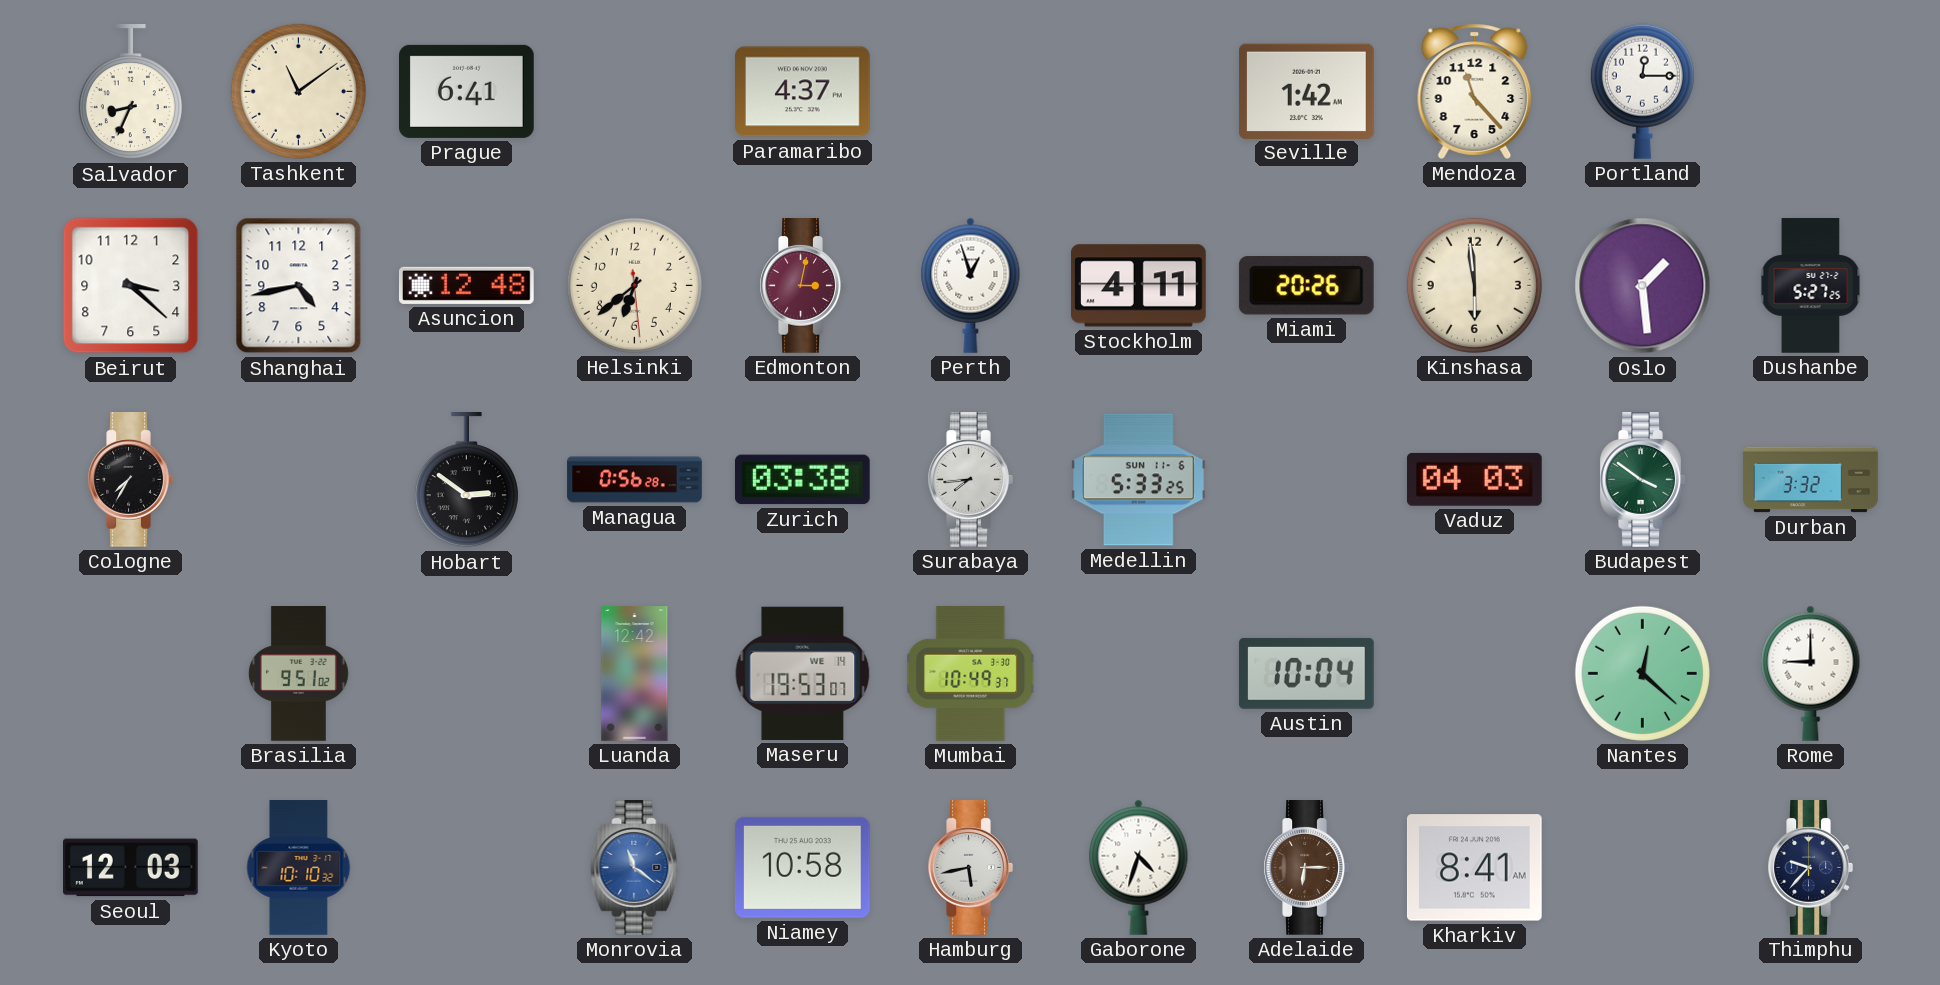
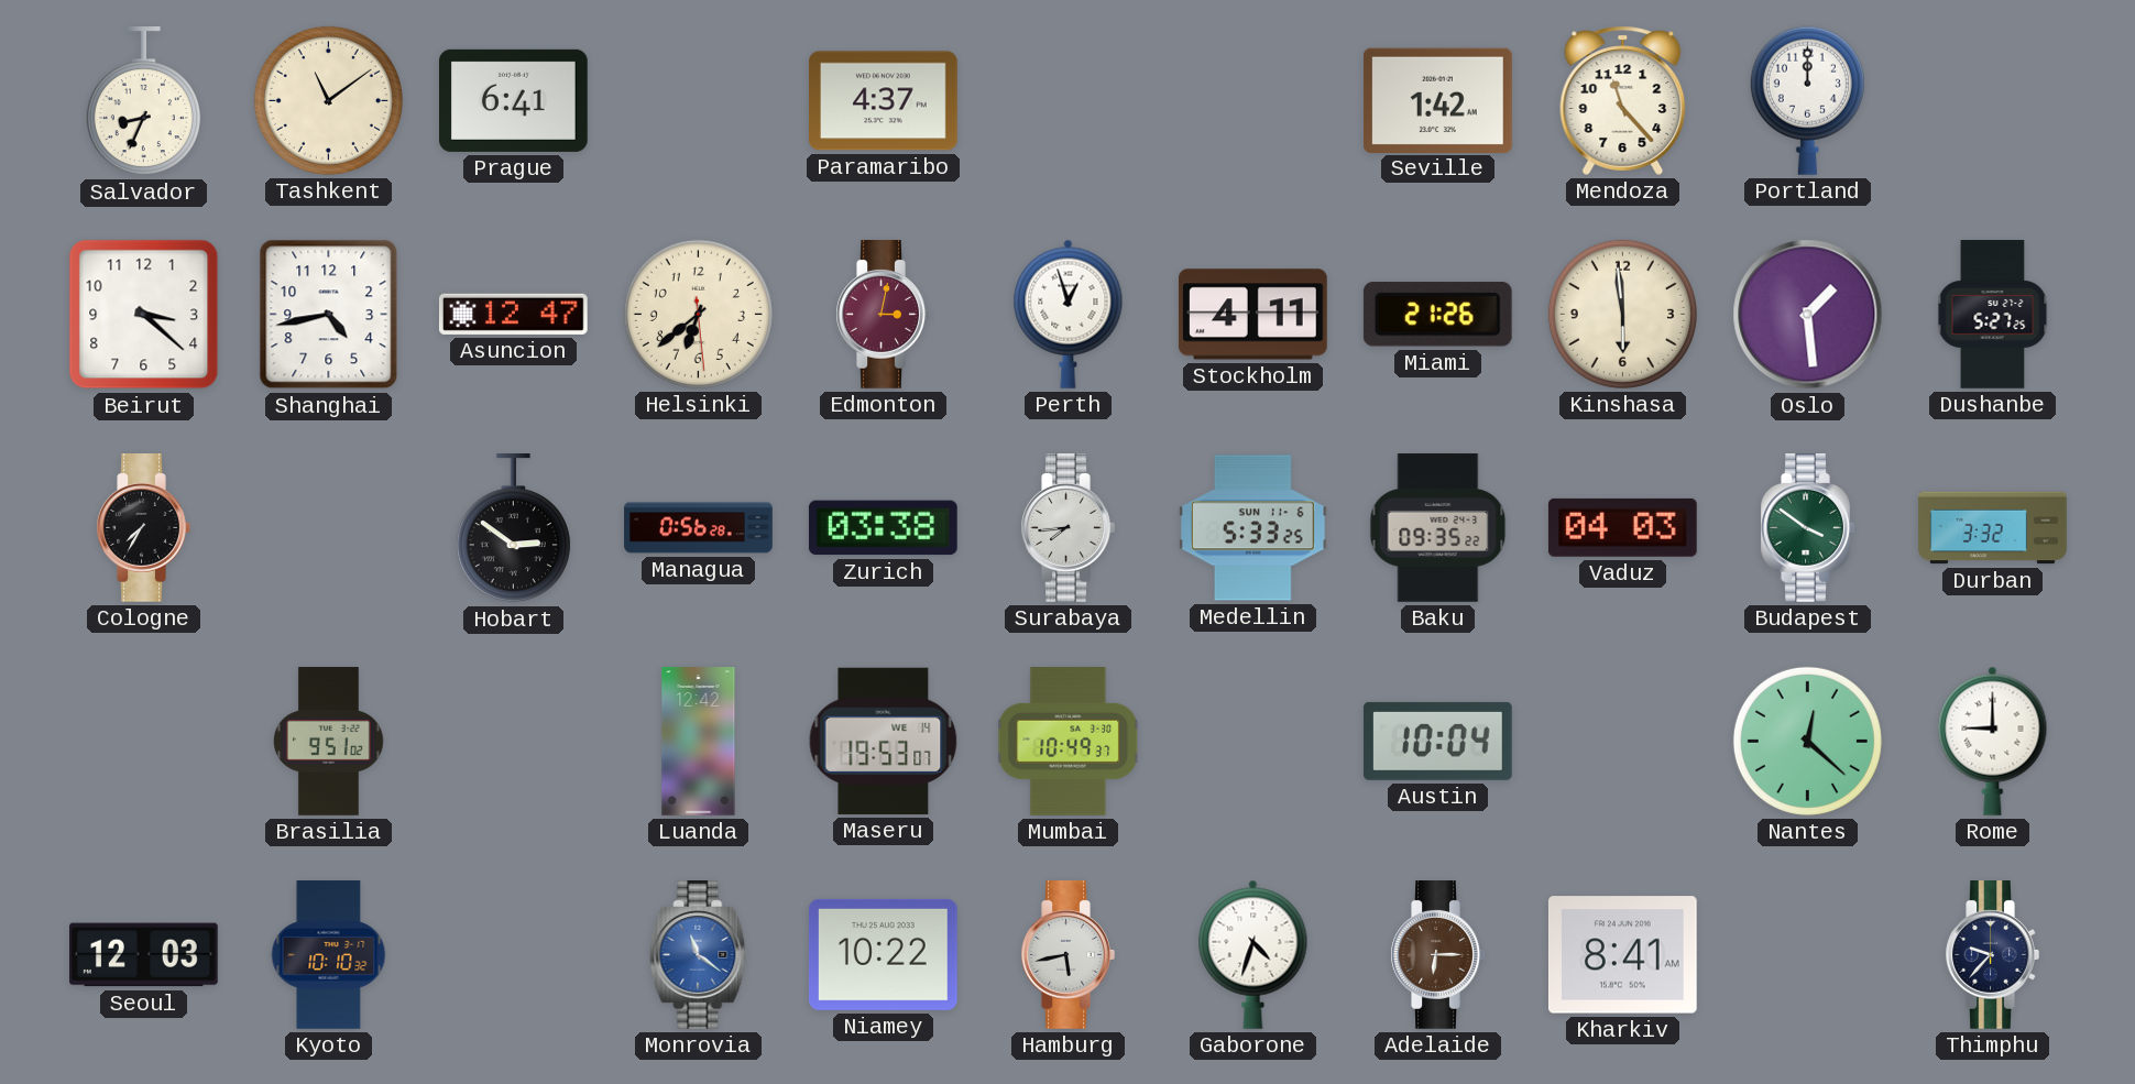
Portland: 12:15 -> 12:00 (1807, 100)
Asuncion: 12:48 -> 12:47 (514, 314)
Miami: 20:26 -> 21:26 (1437, 315)
Baku: none -> 09:35 (1438, 528)
Niamey: 10:58 -> 10:22 (883, 954)
